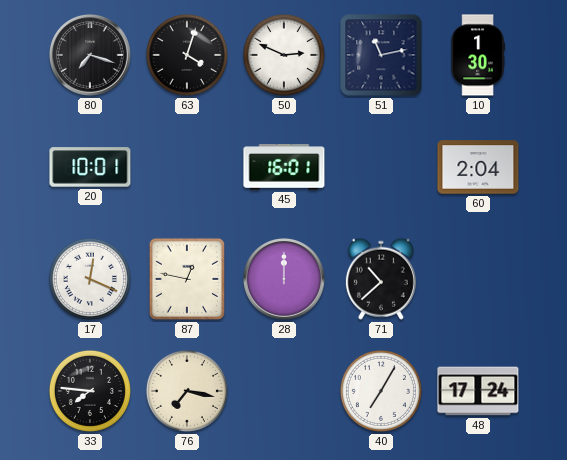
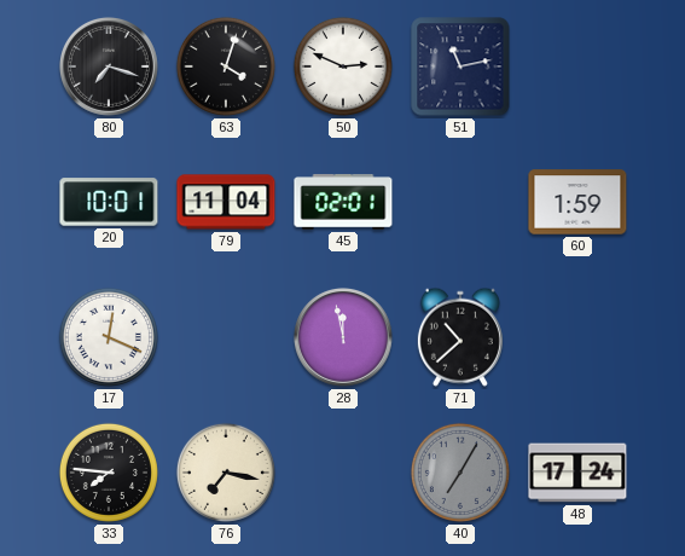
10: 1:30 -> none (478, 55)
79: none -> 11:04 (226, 202)
45: 16:01 -> 02:01 (343, 202)
60: 2:04 -> 1:59 (577, 202)
87: 12:47 -> none (187, 279)
28: 12:00 -> 11:58 (343, 337)
40 dial: white -> grey (460, 473)
